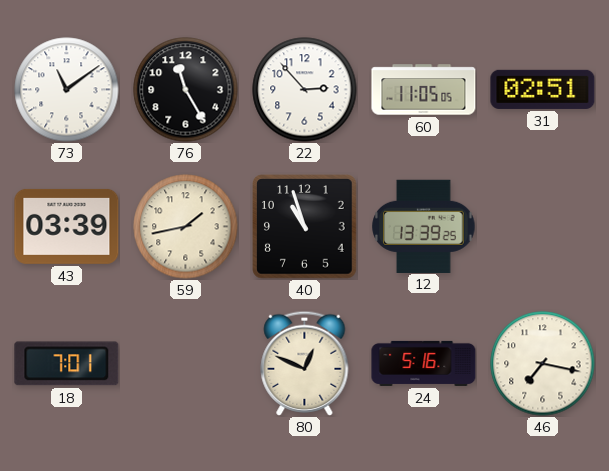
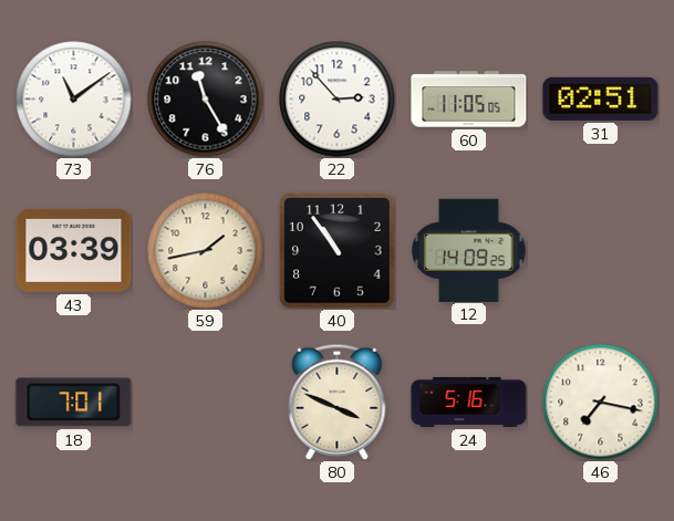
40: 10:57 -> 10:54 (338, 251)
12: 13:39 -> 14:09 (469, 250)
80: 12:49 -> 3:49 (338, 402)
